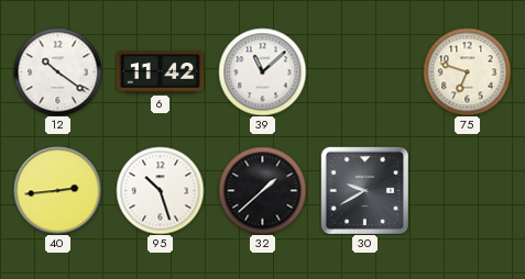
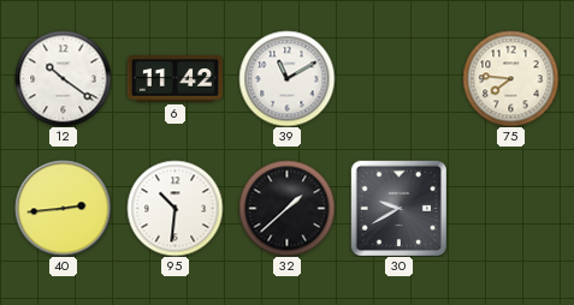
39: 11:08 -> 11:10 (286, 78)
75: 6:48 -> 7:46 (510, 78)
95: 10:27 -> 10:31 (174, 208)
